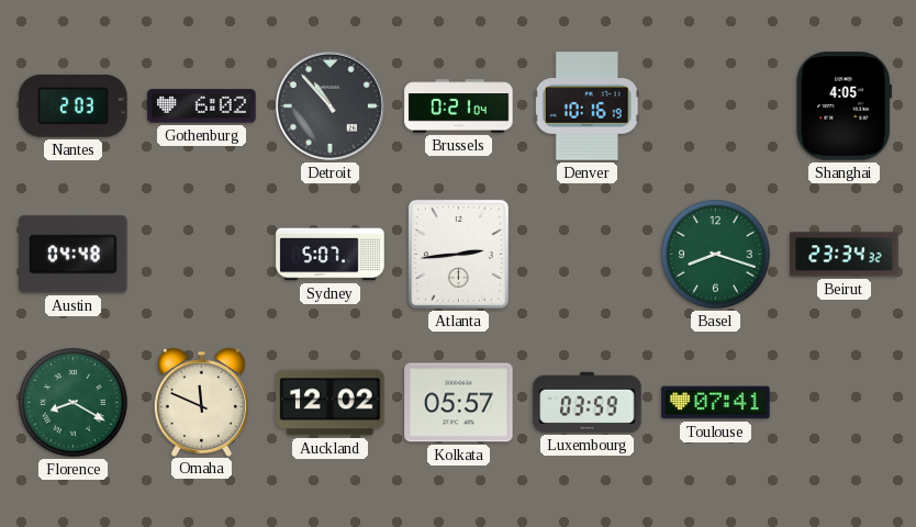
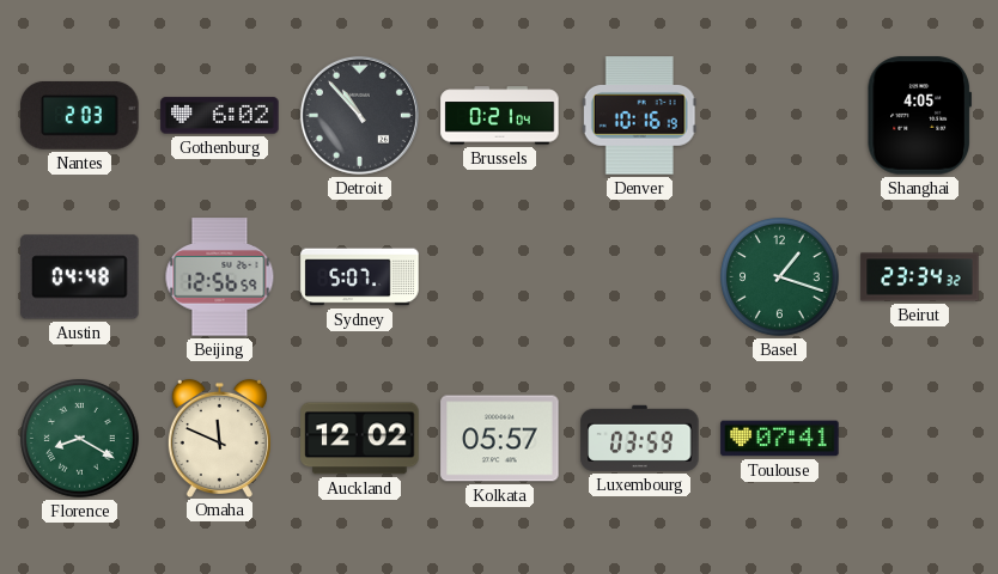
Beijing: none -> 12:56 (220, 277)
Atlanta: 2:44 -> none (458, 254)
Basel: 8:18 -> 1:18 (780, 277)
